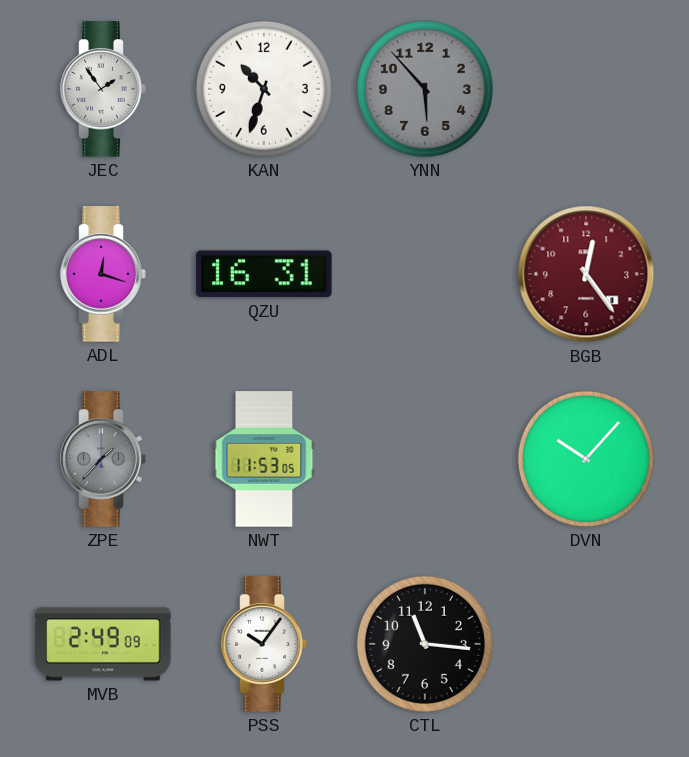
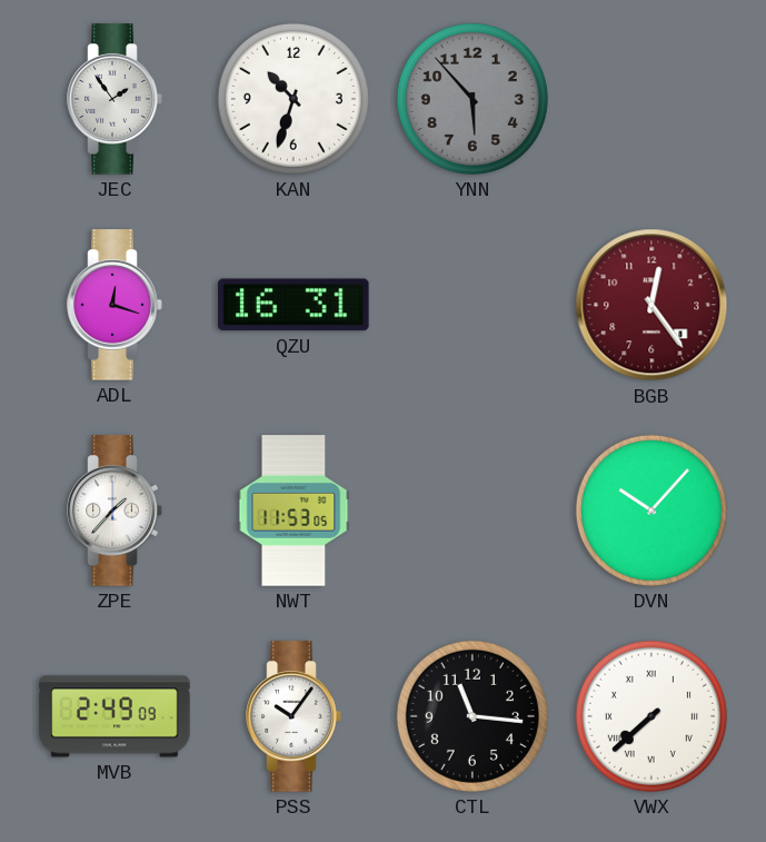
ZPE dial: grey -> white (115, 511)
VWX: none -> 7:38 (651, 716)
